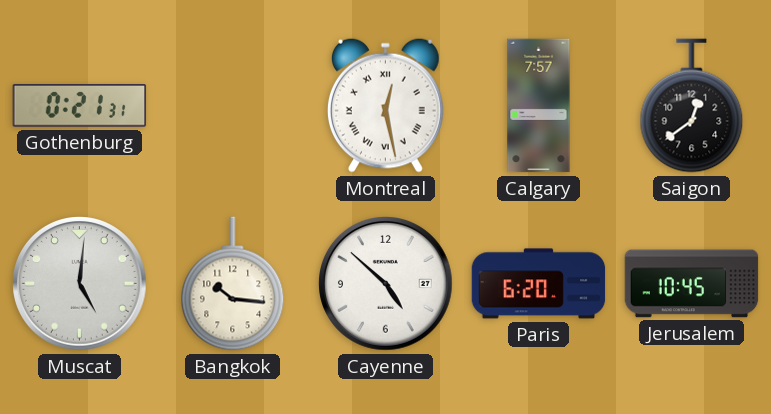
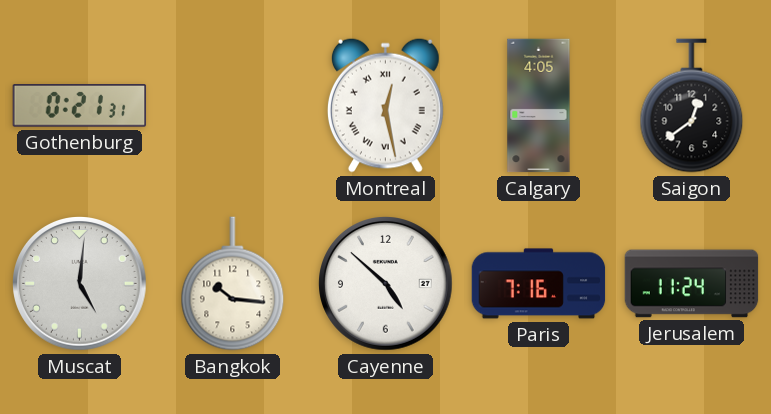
Calgary: 7:57 -> 4:05 (539, 106)
Paris: 6:20 -> 7:16 (539, 284)
Jerusalem: 10:45 -> 11:24 (692, 284)
